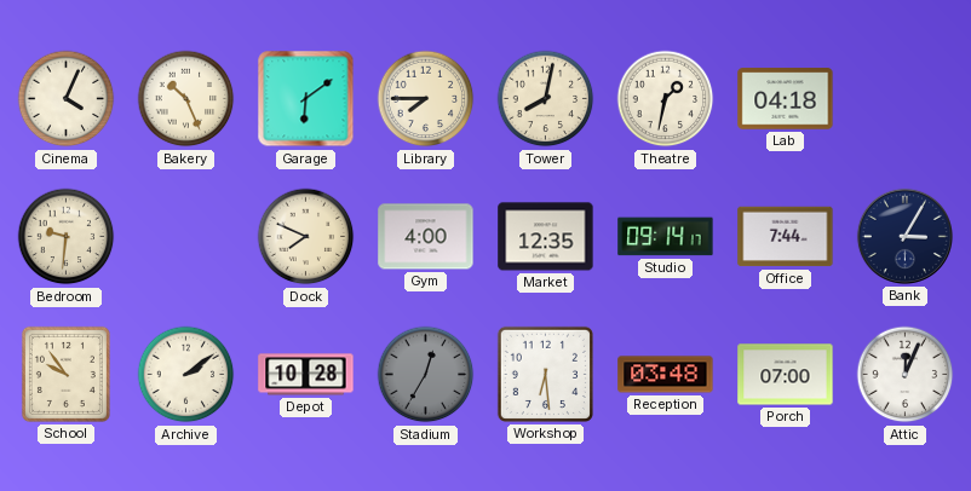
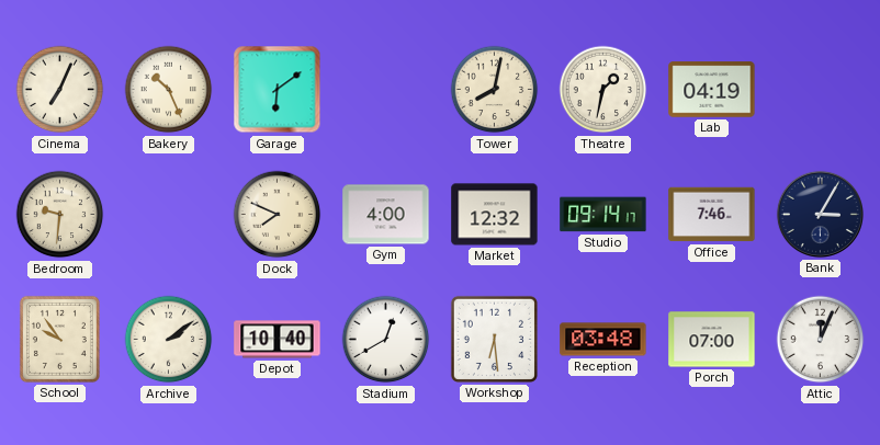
Cinema: 4:04 -> 7:04 (60, 90)
Library: 7:45 -> none (426, 99)
Lab: 04:18 -> 04:19 (712, 90)
Market: 12:35 -> 12:32 (495, 215)
Office: 7:44 -> 7:46 (712, 215)
Depot: 10:28 -> 10:40 (278, 340)
Stadium: 12:35 -> 12:40 (386, 340)
Stadium dial: grey -> white (386, 340)
